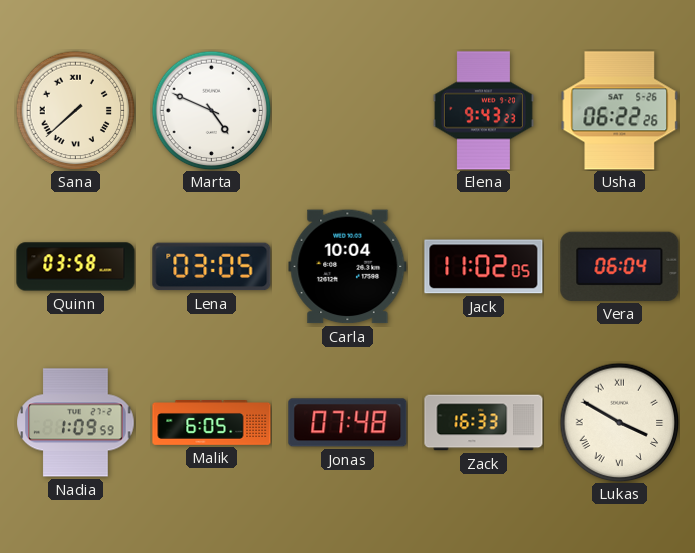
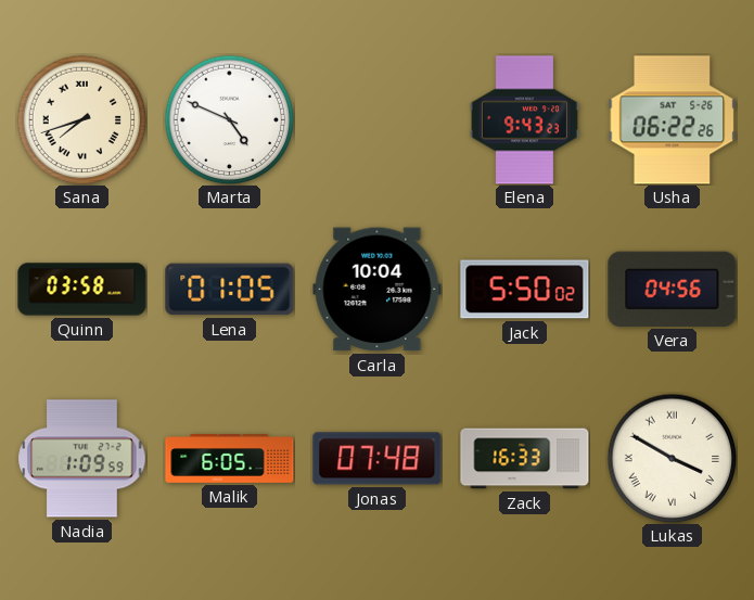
Sana: 7:38 -> 7:42 (81, 119)
Lena: 03:05 -> 01:05 (230, 290)
Jack: 11:02 -> 5:50 (525, 290)
Vera: 06:04 -> 04:56 (673, 289)
